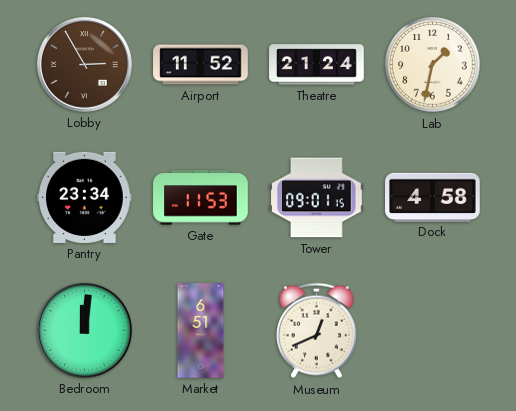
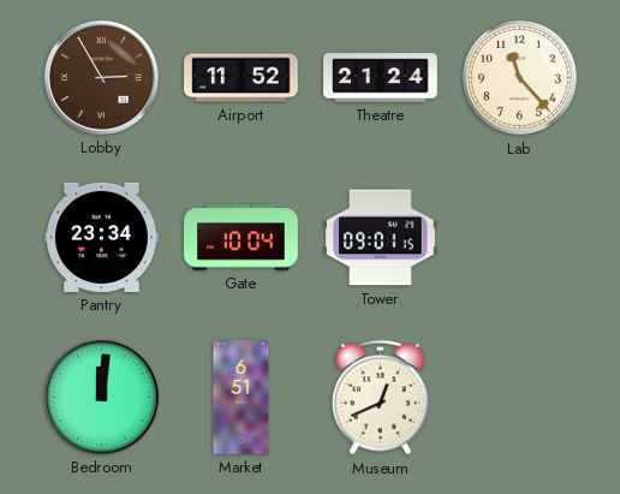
Lab: 1:32 -> 11:23 (520, 78)
Gate: 11:53 -> 10:04 (242, 238)
Dock: 4:58 -> none (433, 197)
